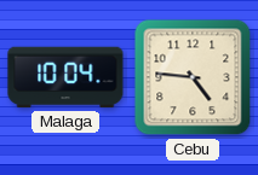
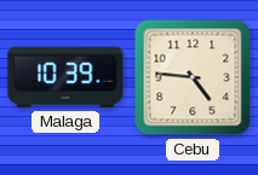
Malaga: 10:04 -> 10:39 (65, 77)
